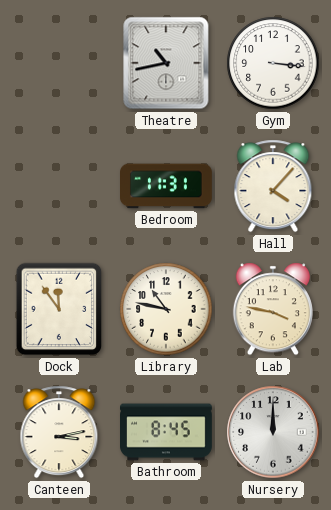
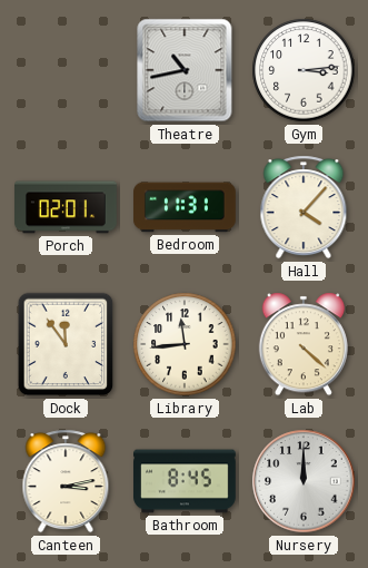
Gym: 3:16 -> 3:14 (304, 70)
Porch: none -> 02:01 (67, 207)
Library: 10:47 -> 11:44 (185, 344)
Lab: 3:47 -> 4:22 (304, 344)
